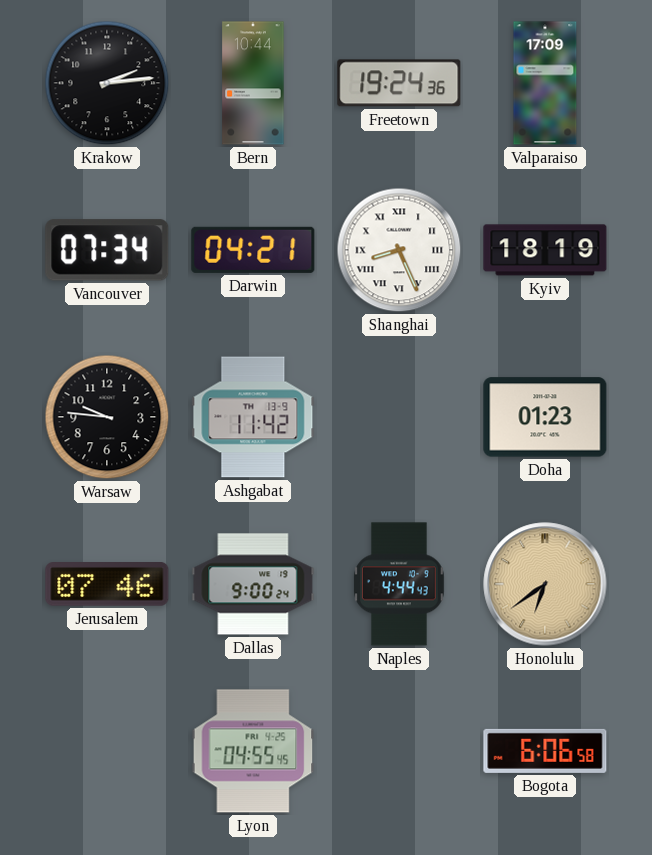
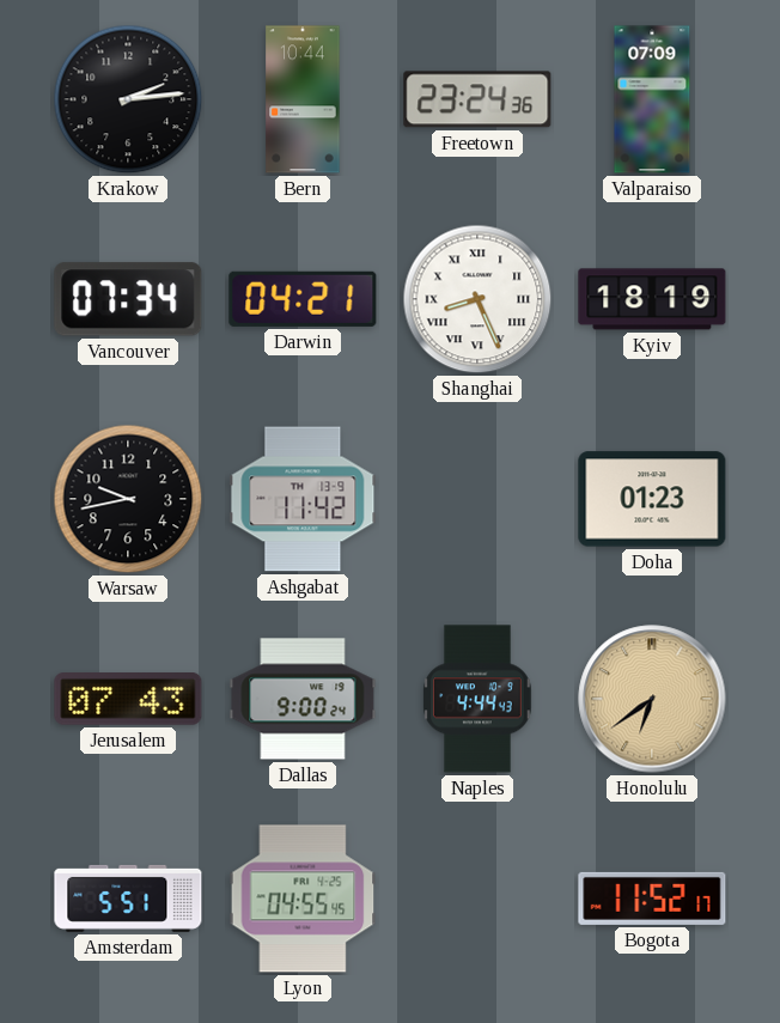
Freetown: 19:24 -> 23:24 (477, 99)
Valparaiso: 17:09 -> 07:09 (652, 99)
Warsaw: 9:46 -> 9:43 (128, 499)
Jerusalem: 07:46 -> 07:43 (128, 699)
Amsterdam: none -> 5:51 (128, 899)
Bogota: 6:06 -> 11:52 (652, 899)
